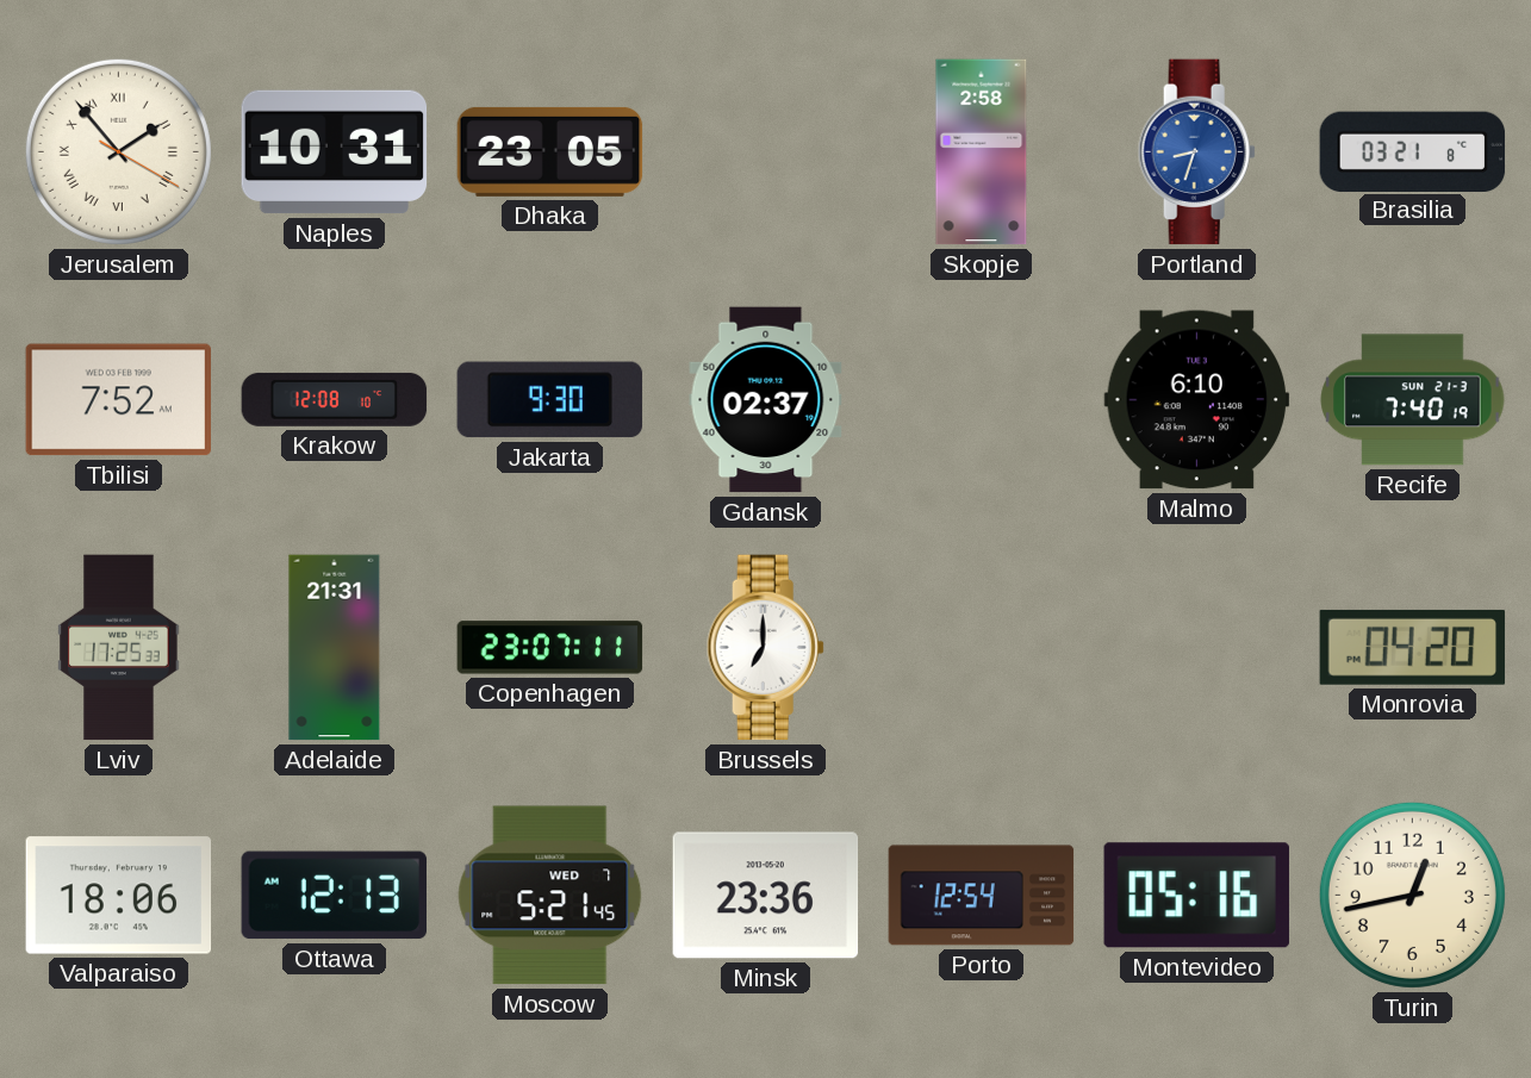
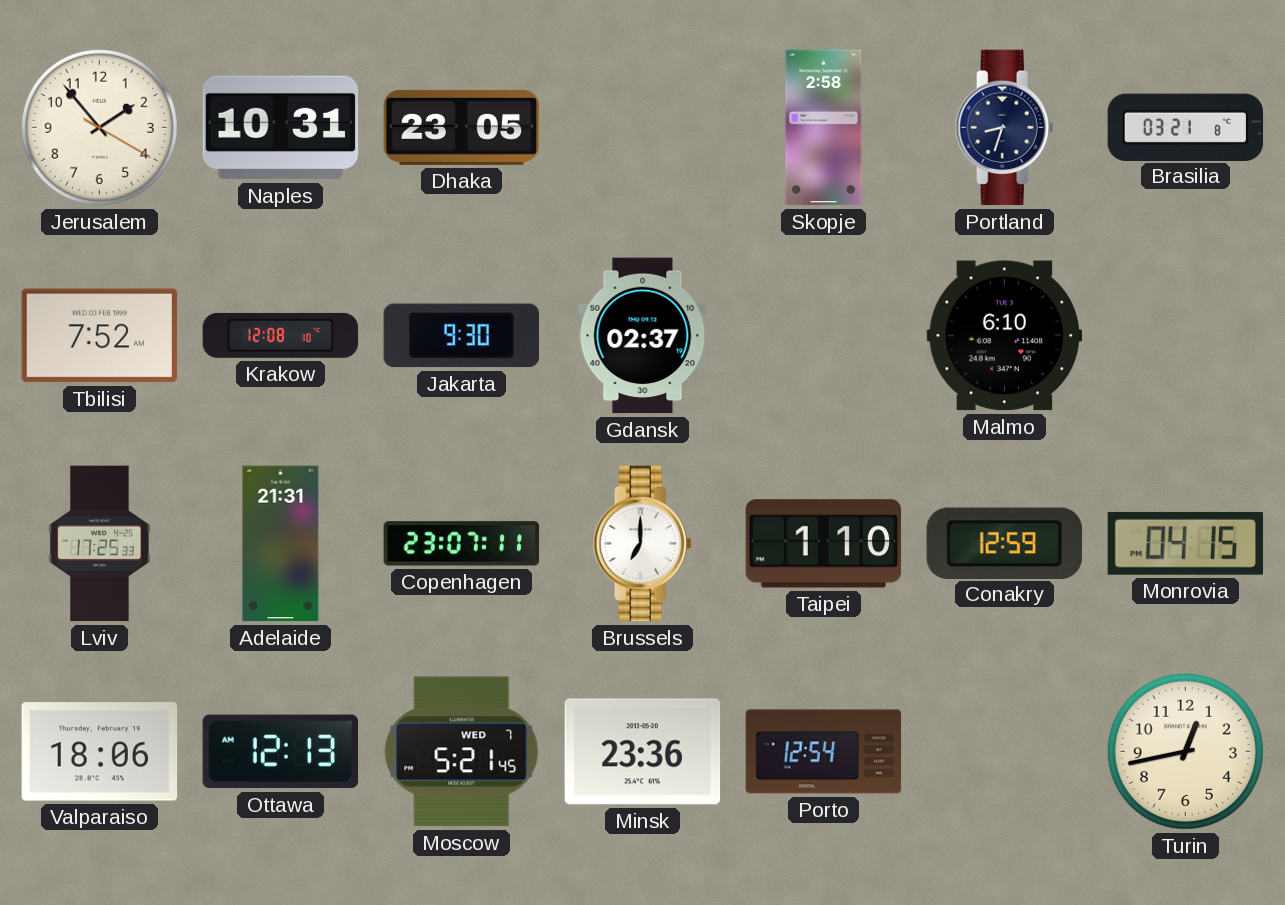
Jerusalem numerals: Roman -> Arabic (99, 127)
Portland dial: blue -> navy (1004, 128)
Recife: 7:40 -> none (1413, 400)
Taipei: none -> 1:10 (824, 544)
Conakry: none -> 12:59 (1004, 543)
Monrovia: 04:20 -> 04:15 (1186, 543)
Montevideo: 05:16 -> none (1196, 896)
